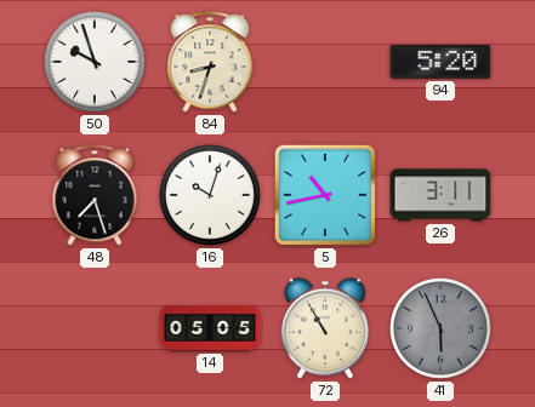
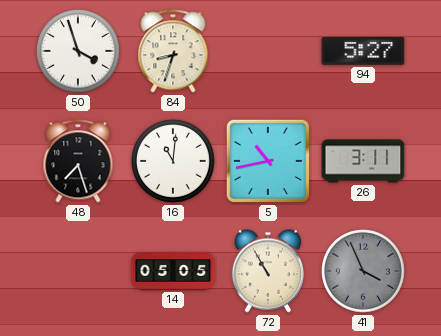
50: 9:57 -> 3:57 (79, 52)
94: 5:20 -> 5:27 (363, 52)
16: 10:03 -> 11:01 (174, 162)
41: 5:56 -> 3:56 (364, 272)
